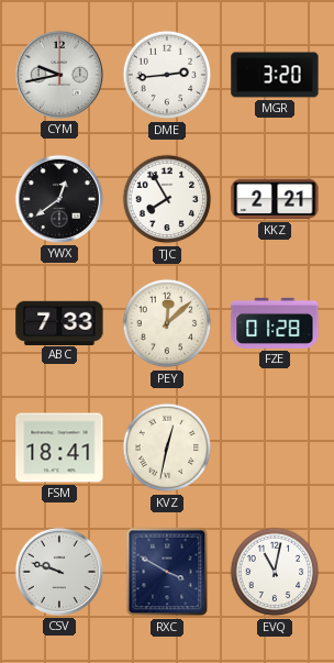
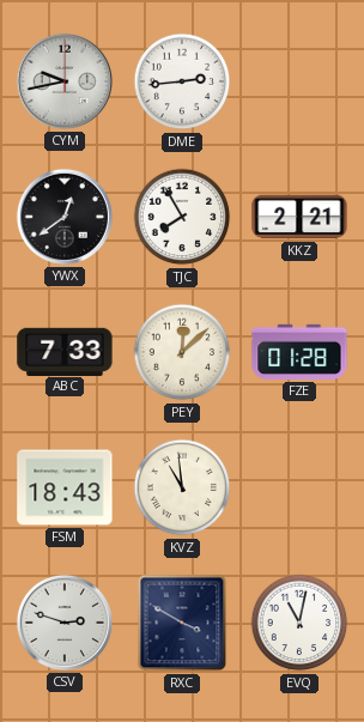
MGR: 3:20 -> none (275, 75)
FSM: 18:41 -> 18:43 (65, 487)
KVZ: 12:32 -> 10:59 (182, 487)
CSV: 9:48 -> 2:48 (65, 623)
